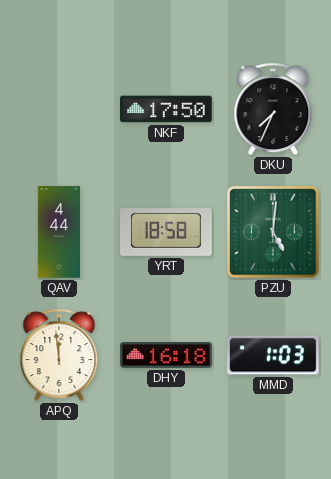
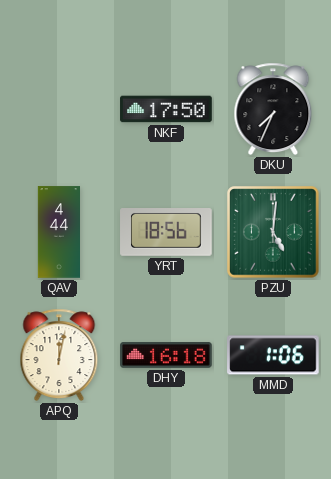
YRT: 18:58 -> 18:56 (166, 233)
APQ: 11:59 -> 12:02 (59, 355)
MMD: 1:03 -> 1:06 (273, 355)
